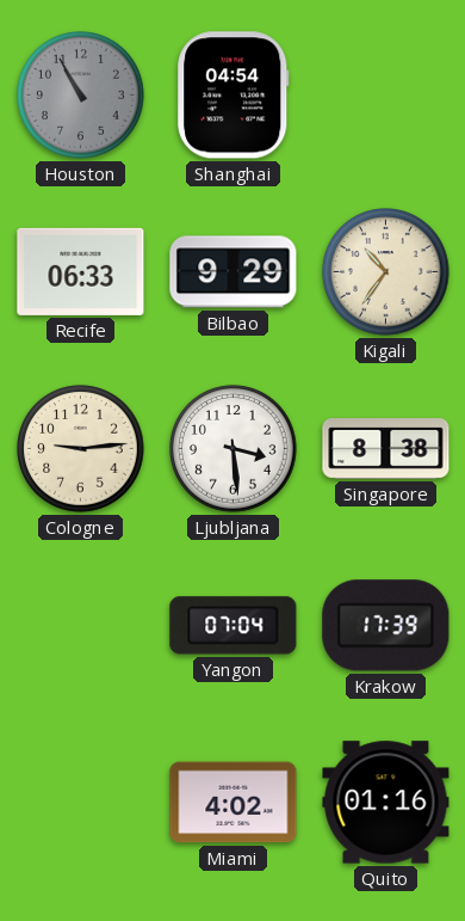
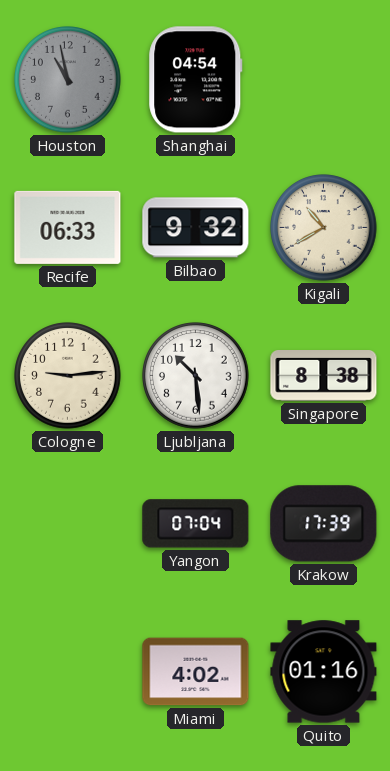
Houston: 10:55 -> 10:58 (68, 80)
Bilbao: 9:29 -> 9:32 (196, 228)
Kigali: 10:36 -> 10:40 (324, 228)
Ljubljana: 3:29 -> 10:29 (196, 376)
